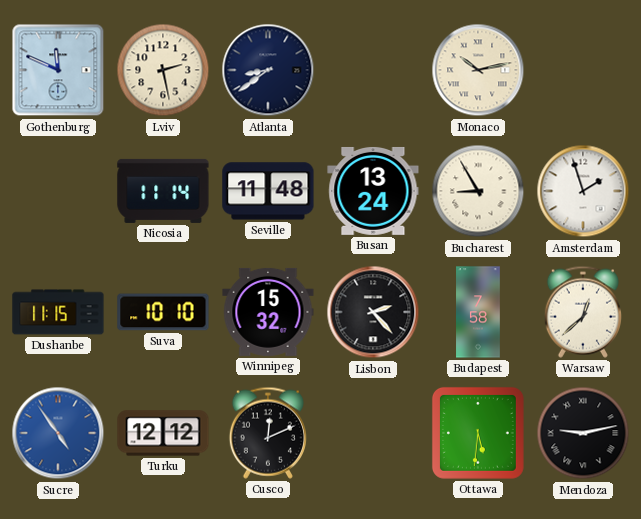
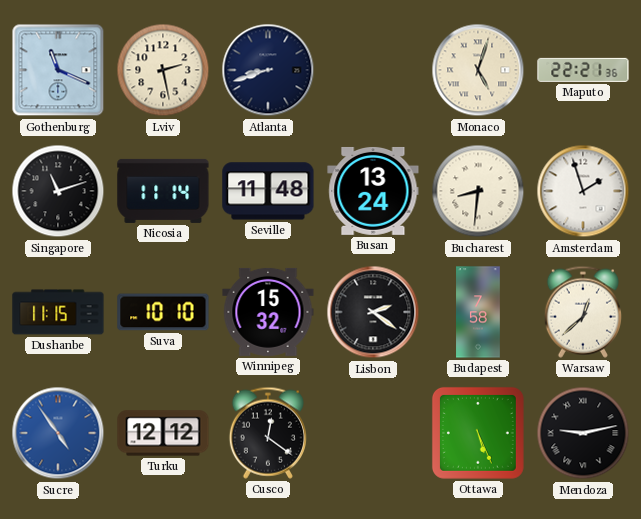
Gothenburg: 11:49 -> 11:19 (58, 70)
Atlanta: 8:39 -> 8:42 (268, 70)
Monaco: 10:13 -> 5:03 (478, 70)
Maputo: none -> 22:21 (583, 70)
Singapore: none -> 11:12 (58, 191)
Bucharest: 8:55 -> 8:31 (478, 191)
Lisbon: 2:23 -> 2:21 (373, 312)
Cusco: 12:11 -> 12:21 (268, 433)
Ottawa: 5:31 -> 5:26 (478, 433)
